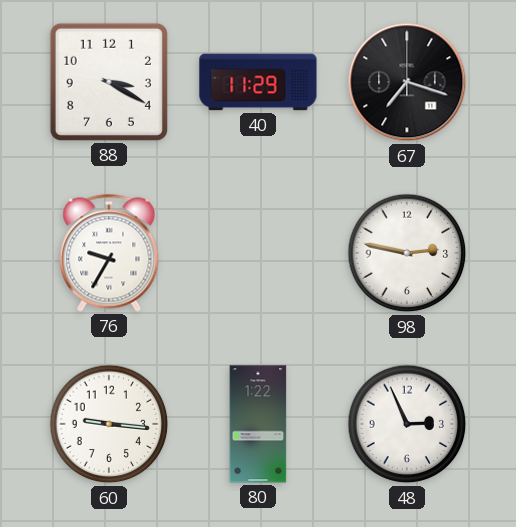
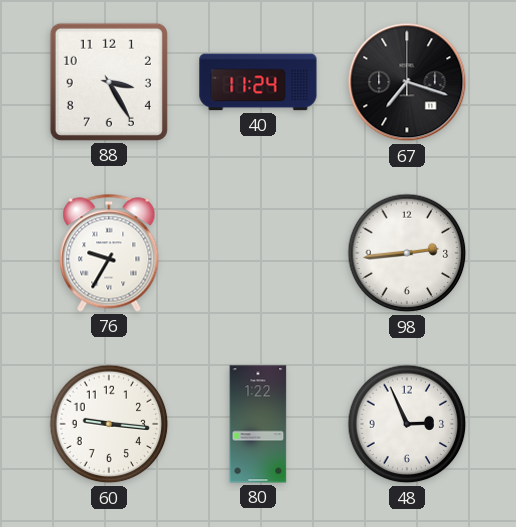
88: 3:20 -> 3:25 (109, 82)
40: 11:29 -> 11:24 (258, 82)
98: 2:47 -> 2:44 (407, 253)
